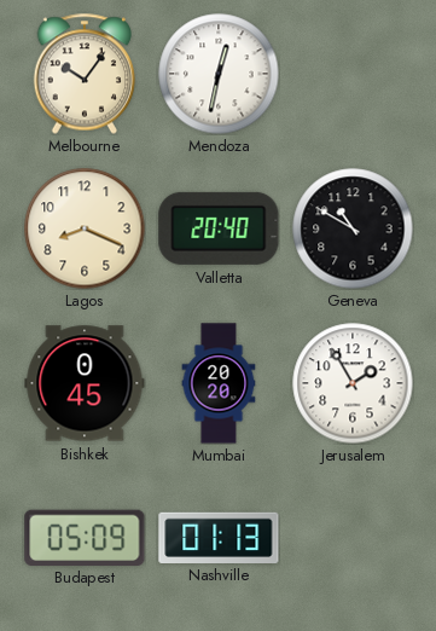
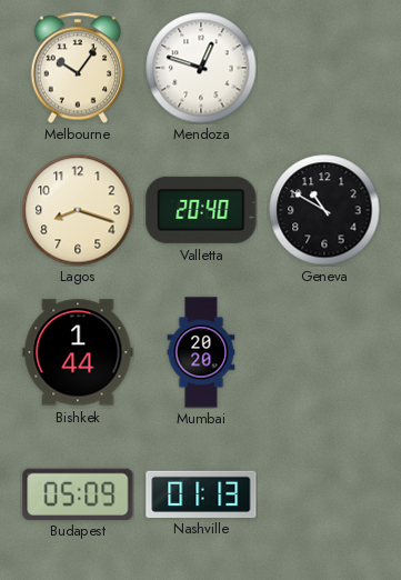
Mendoza: 12:32 -> 12:48 (201, 68)
Lagos: 8:19 -> 8:18 (78, 210)
Bishkek: 0:45 -> 1:44 (78, 352)
Jerusalem: 1:55 -> none (353, 383)
